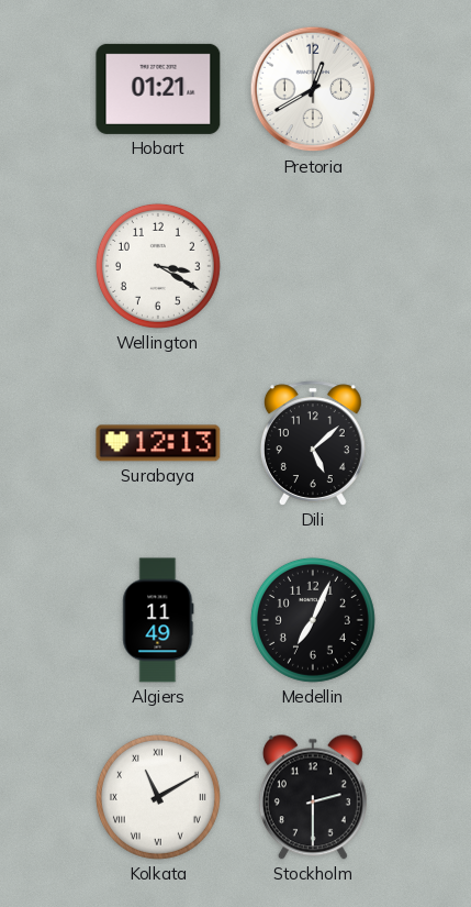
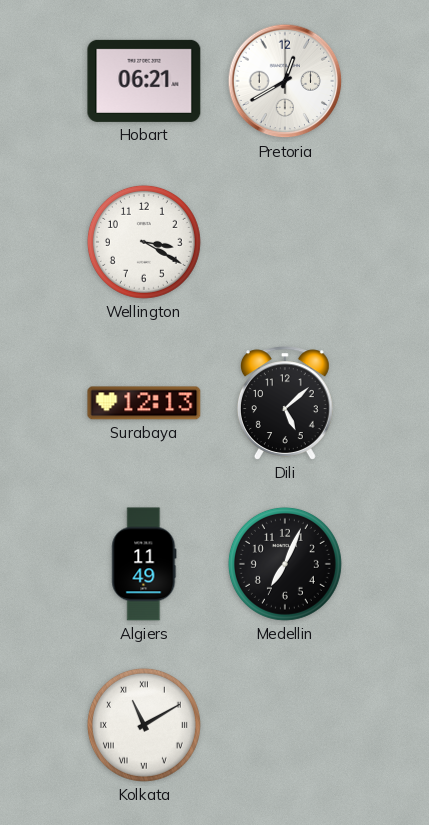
Hobart: 01:21 -> 06:21 (144, 81)
Stockholm: 2:30 -> none (313, 797)
